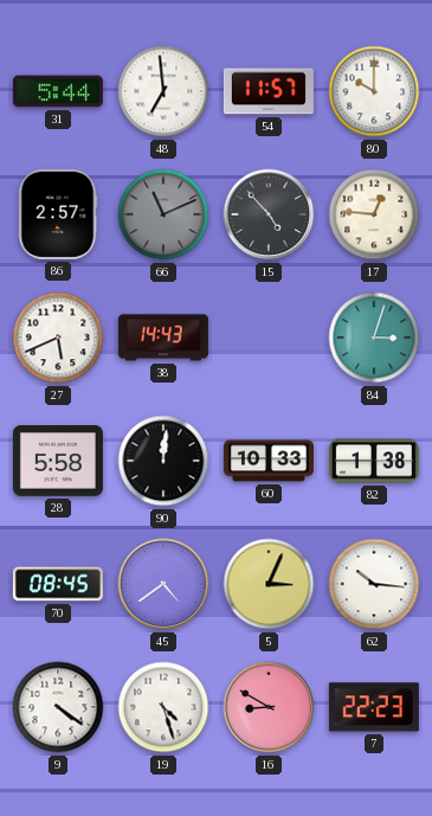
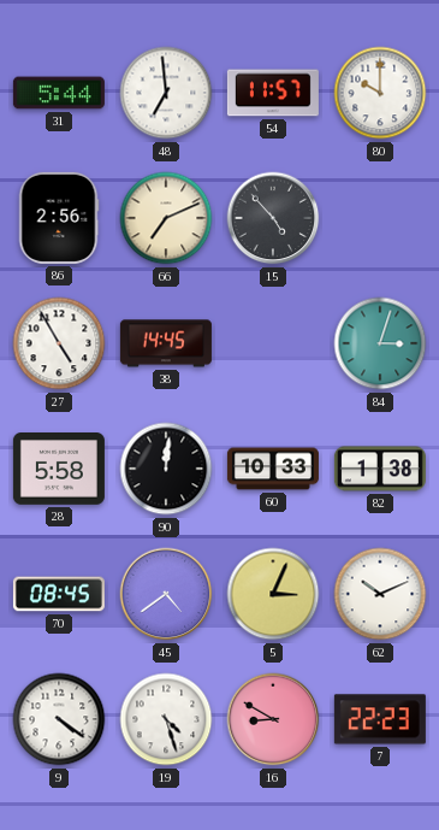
86: 2:57 -> 2:56 (59, 218)
66: 11:11 -> 7:11 (166, 218)
66 dial: grey -> cream (166, 218)
17: 12:46 -> none (374, 214)
27: 5:41 -> 4:55 (59, 343)
38: 14:43 -> 14:45 (166, 343)
62: 10:16 -> 10:11 (380, 594)
